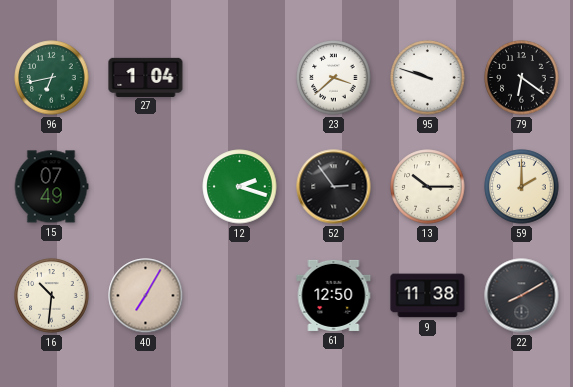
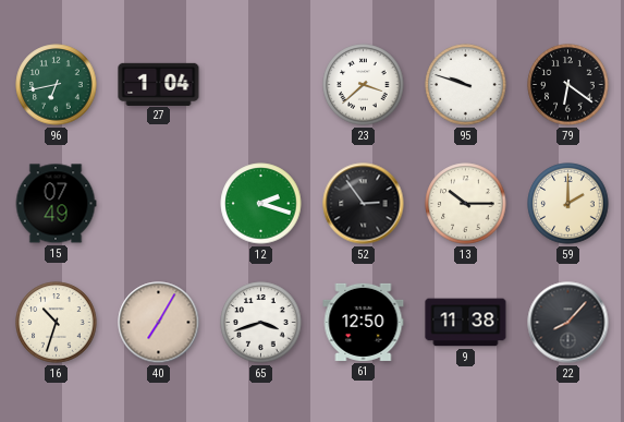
16: 10:31 -> 10:33 (57, 323)
65: none -> 3:42 (261, 323)
22: 8:10 -> 8:07 (568, 323)
